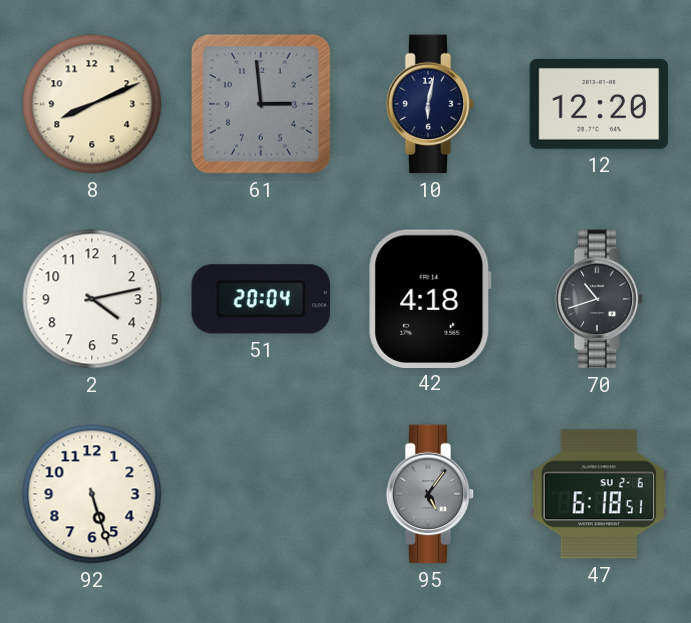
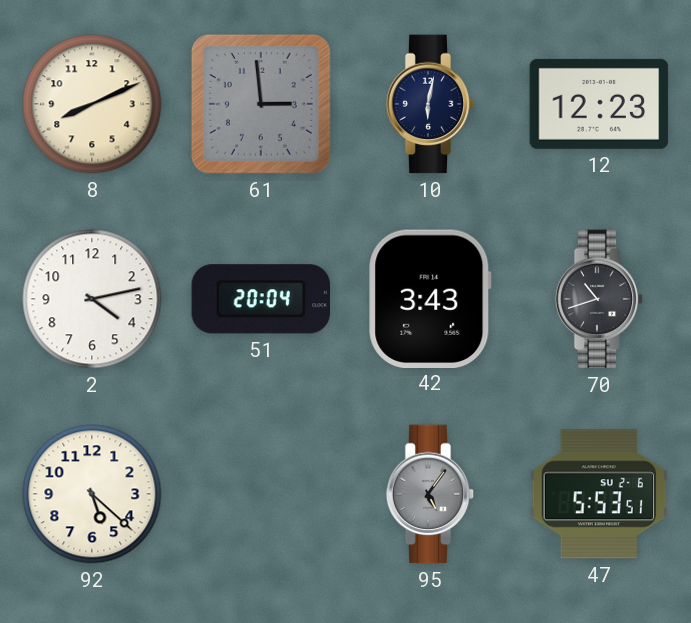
12: 12:20 -> 12:23 (599, 104)
42: 4:18 -> 3:43 (430, 298)
92: 5:27 -> 5:22 (92, 494)
47: 6:18 -> 5:53 (599, 494)
